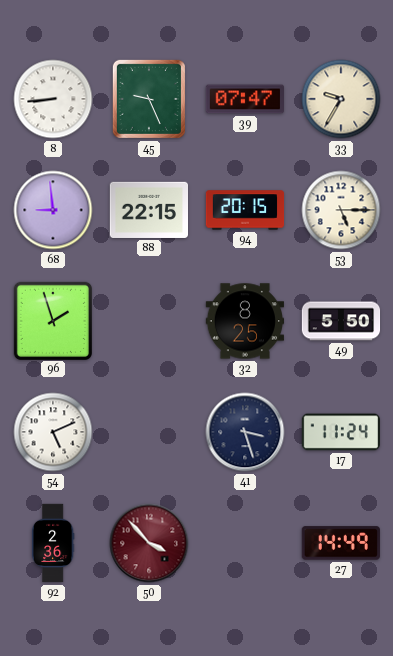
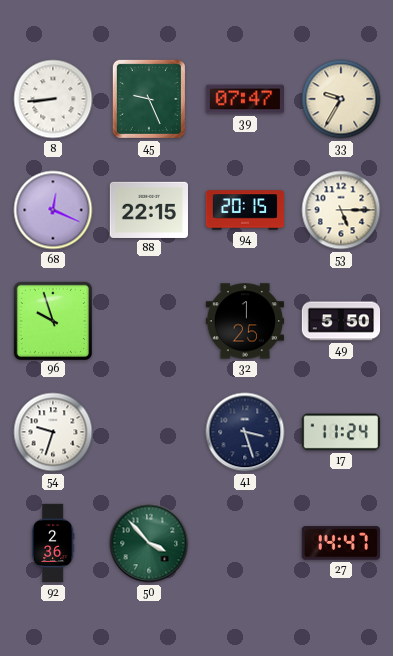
68: 8:59 -> 12:19 (53, 210)
96: 1:57 -> 9:57 (52, 320)
32: 8:25 -> 1:25 (244, 321)
54: 5:11 -> 9:33 (53, 432)
50 dial: burgundy -> green (149, 543)
27: 14:49 -> 14:47 (341, 543)
